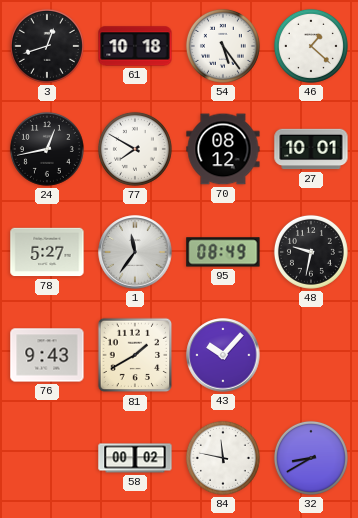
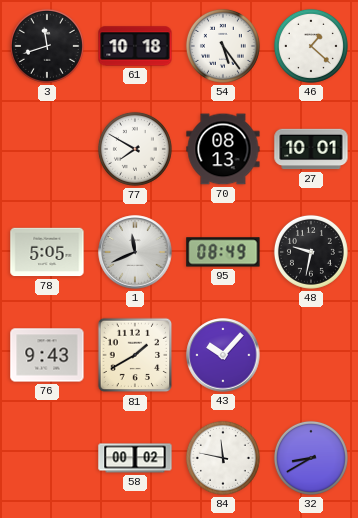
3: 12:42 -> 11:42 (47, 46)
24: 12:43 -> none (47, 149)
70: 08:12 -> 08:13 (223, 149)
78: 5:27 -> 5:05 (47, 252)
1: 11:36 -> 11:41 (135, 252)
